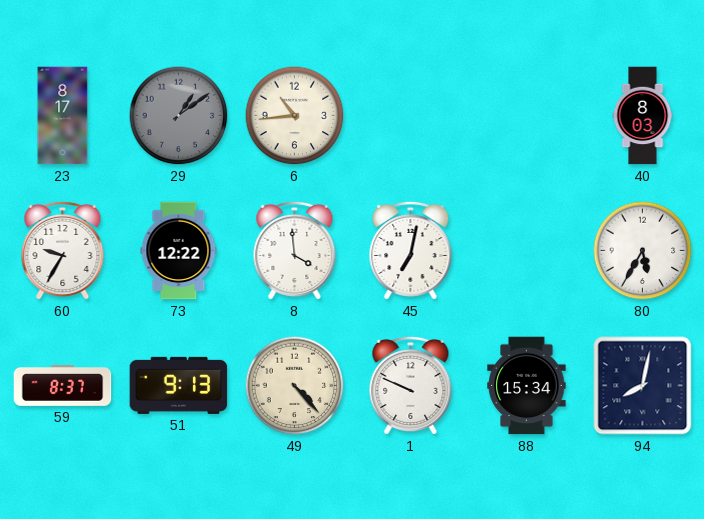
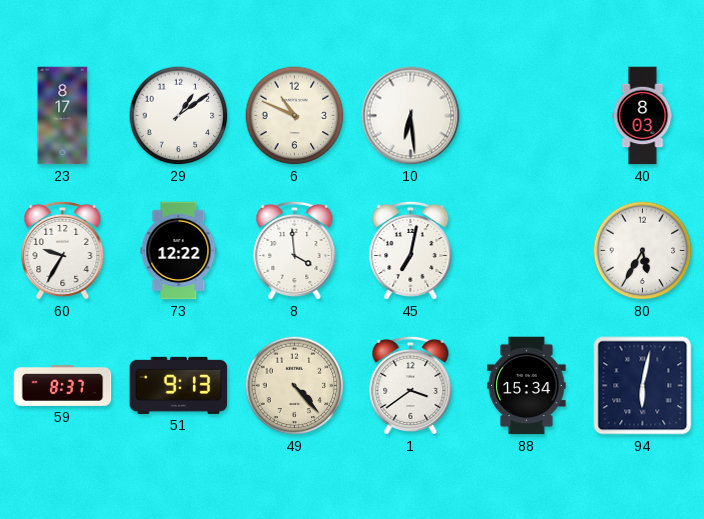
29 dial: grey -> white (179, 116)
6: 10:44 -> 10:49 (295, 116)
10: none -> 6:29 (411, 116)
1: 9:49 -> 3:39 (411, 385)
94: 8:02 -> 6:02 (643, 386)
